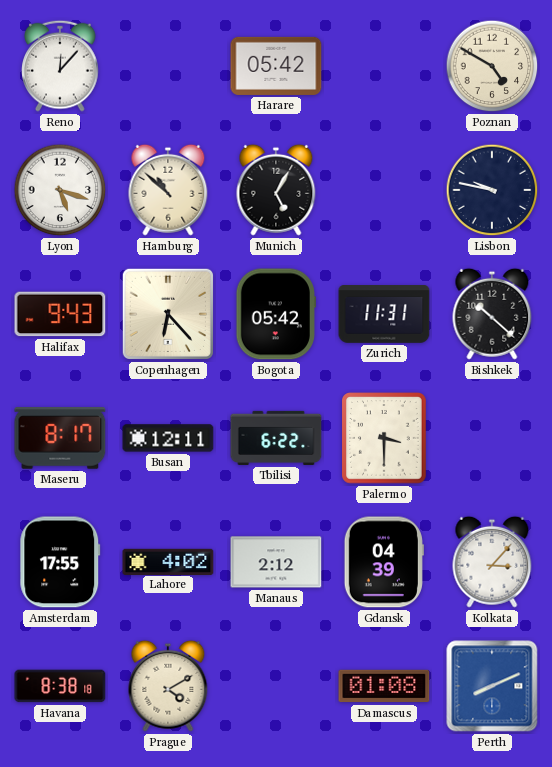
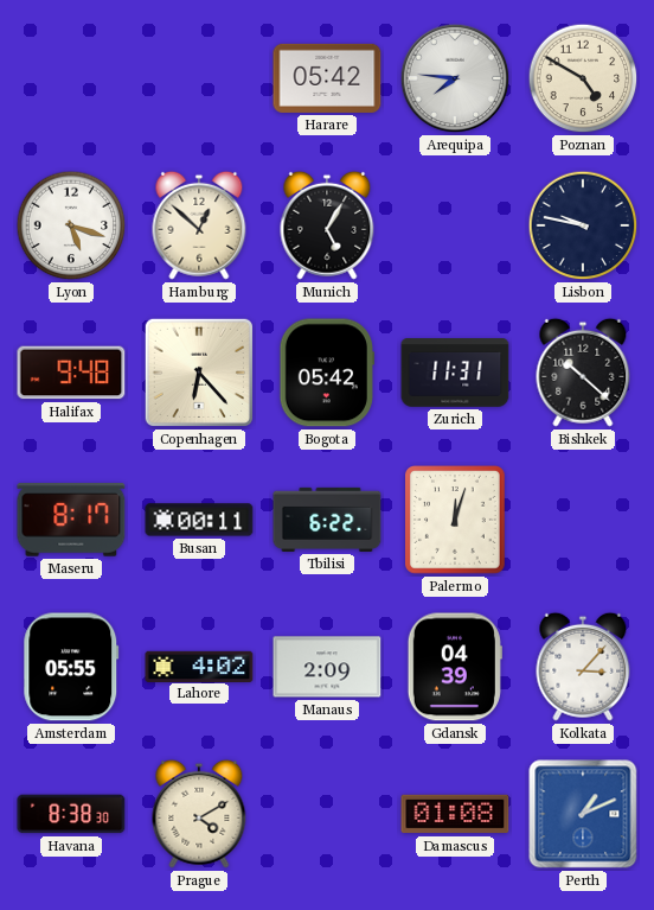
Reno: 12:07 -> none (60, 66)
Arequipa: none -> 7:46 (455, 78)
Hamburg: 10:52 -> 12:52 (199, 225)
Halifax: 9:43 -> 9:48 (71, 373)
Busan: 12:11 -> 00:11 (199, 520)
Palermo: 3:30 -> 12:03 (456, 520)
Amsterdam: 17:55 -> 05:55 (71, 667)
Manaus: 2:12 -> 2:09 (327, 667)
Havana: 8:38:18 -> 8:38:30 (71, 814)
Perth: 8:11 -> 1:11 (583, 814)
